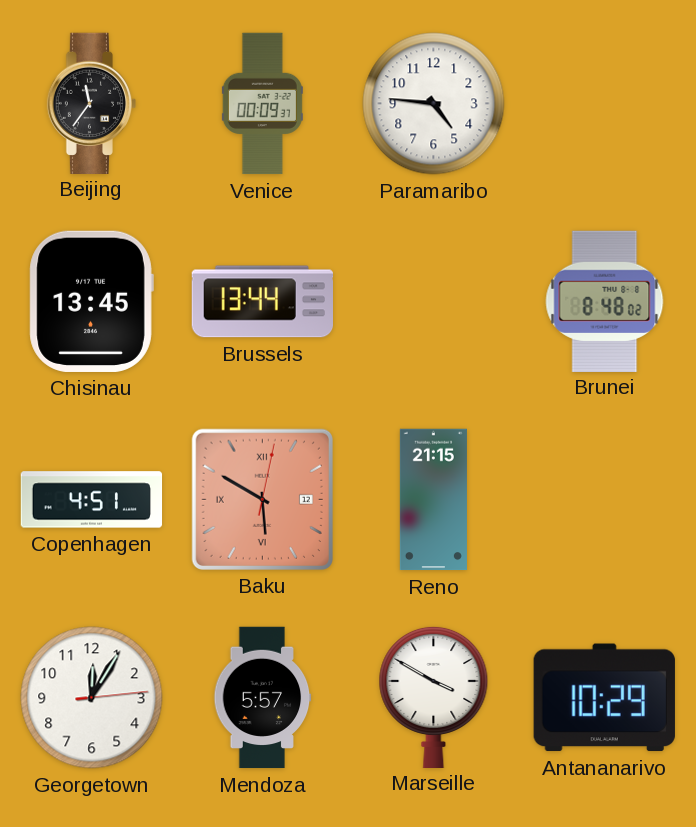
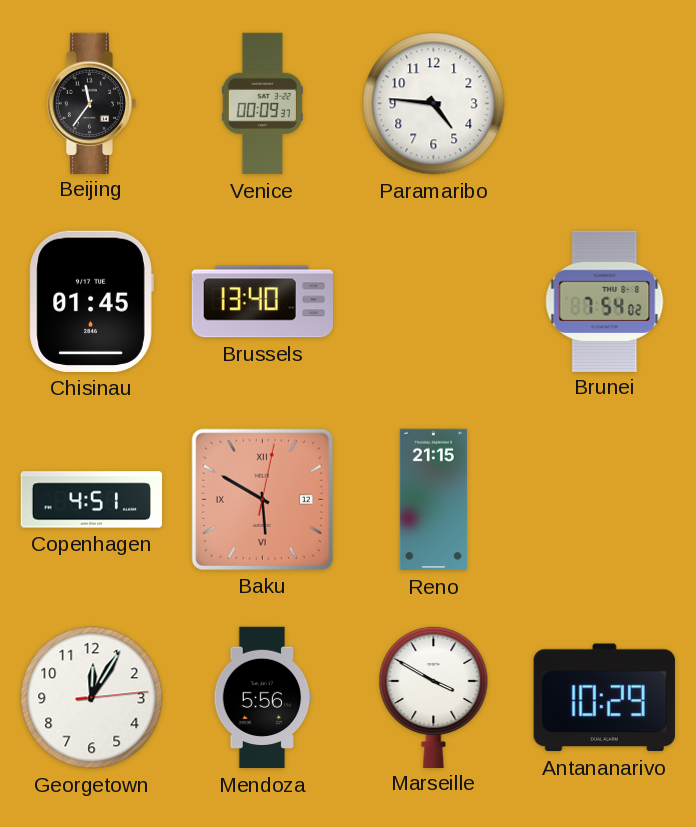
Chisinau: 13:45 -> 01:45 (91, 301)
Brussels: 13:44 -> 13:40 (262, 302)
Brunei: 8:48 -> 7:54 (605, 301)
Mendoza: 5:57 -> 5:56 (263, 698)
